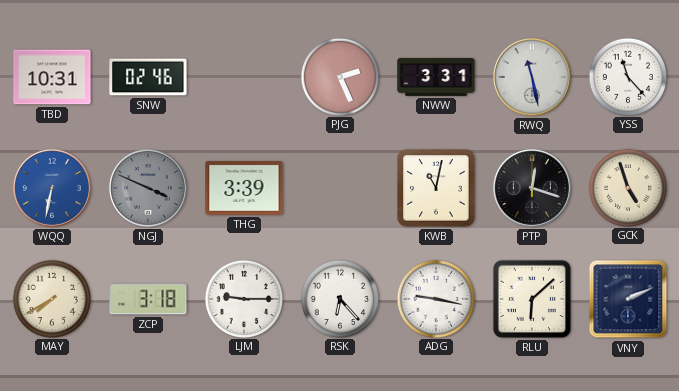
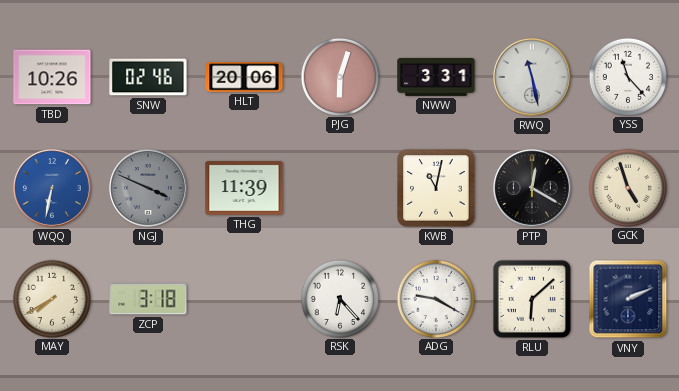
TBD: 10:31 -> 10:26 (52, 77)
HLT: none -> 20:06 (244, 77)
PJG: 2:26 -> 6:03 (339, 76)
THG: 3:39 -> 11:39 (244, 188)
PTP: 12:18 -> 12:20 (532, 188)
LJM: 9:15 -> none (243, 298)
ADG: 9:17 -> 9:20 (435, 298)
